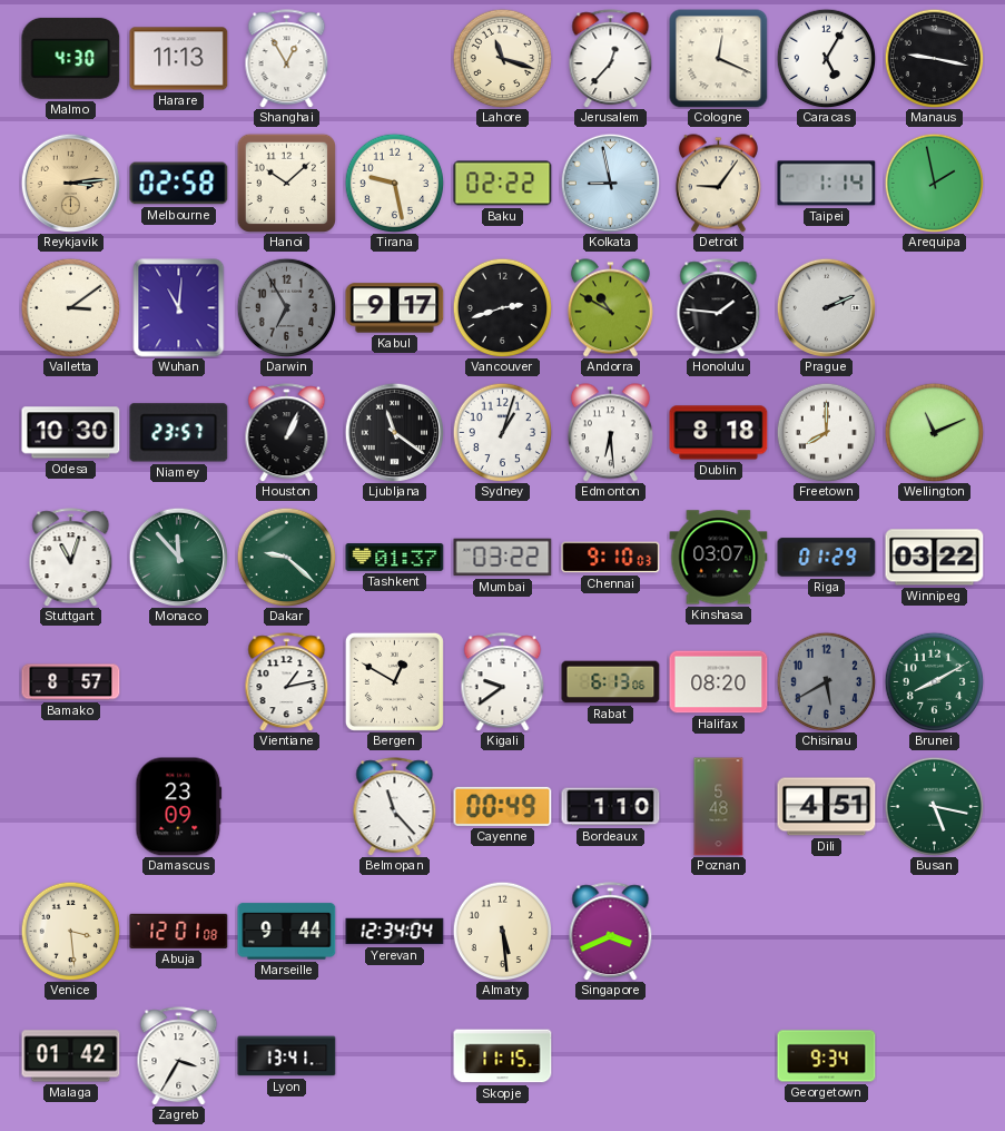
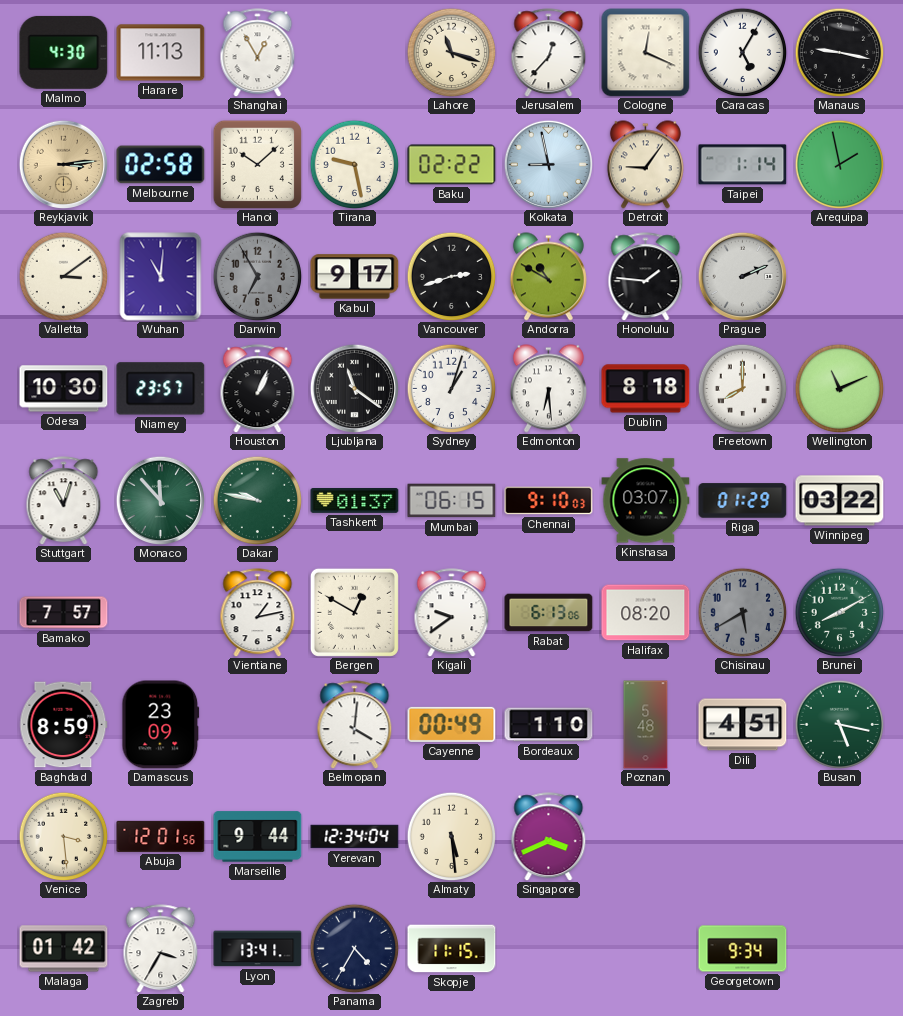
Dakar: 9:22 -> 9:47 (257, 500)
Mumbai: 03:22 -> 06:15 (452, 501)
Bamako: 8:57 -> 7:57 (64, 613)
Baghdad: none -> 8:59 (64, 725)
Belmopan: 11:23 -> 4:01 (355, 725)
Abuja: 12:01:08 -> 12:01:56 (161, 836)
Panama: none -> 4:35 (354, 948)
